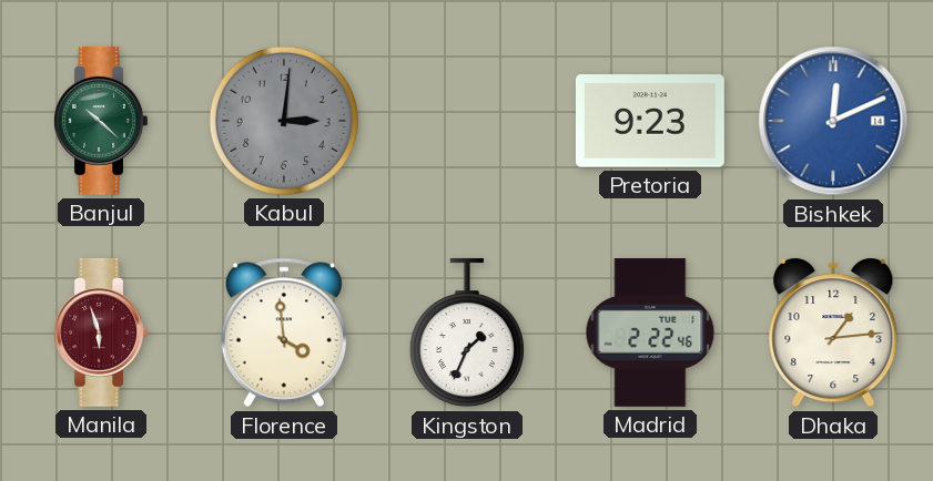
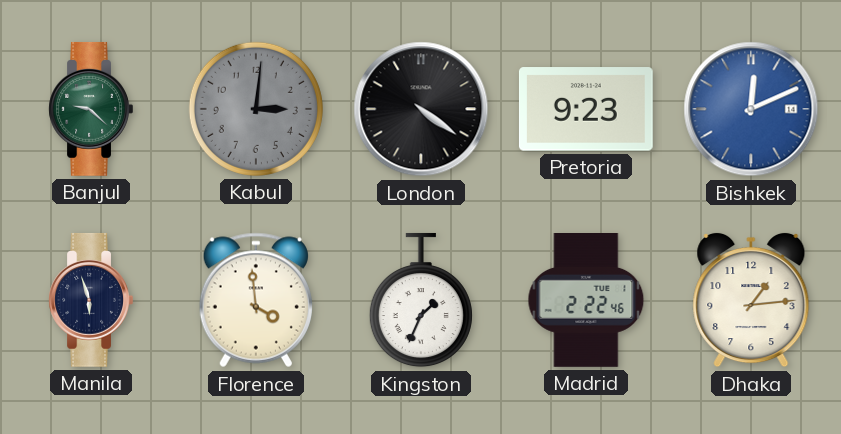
Banjul: 10:22 -> 9:22 (91, 109)
London: none -> 4:21 (421, 109)
Manila dial: burgundy -> navy (91, 300)
